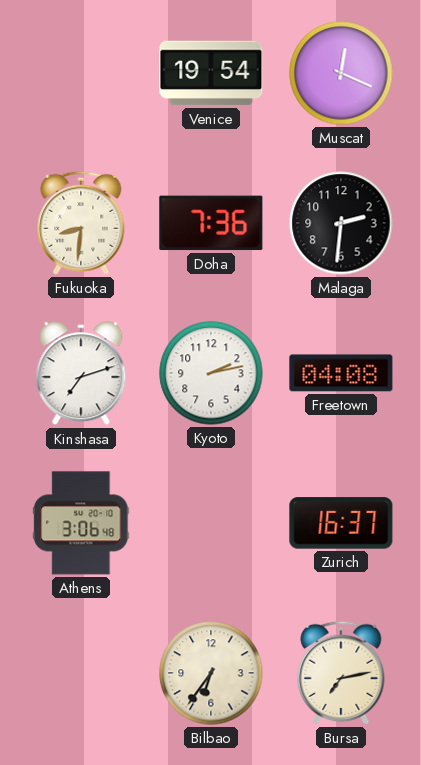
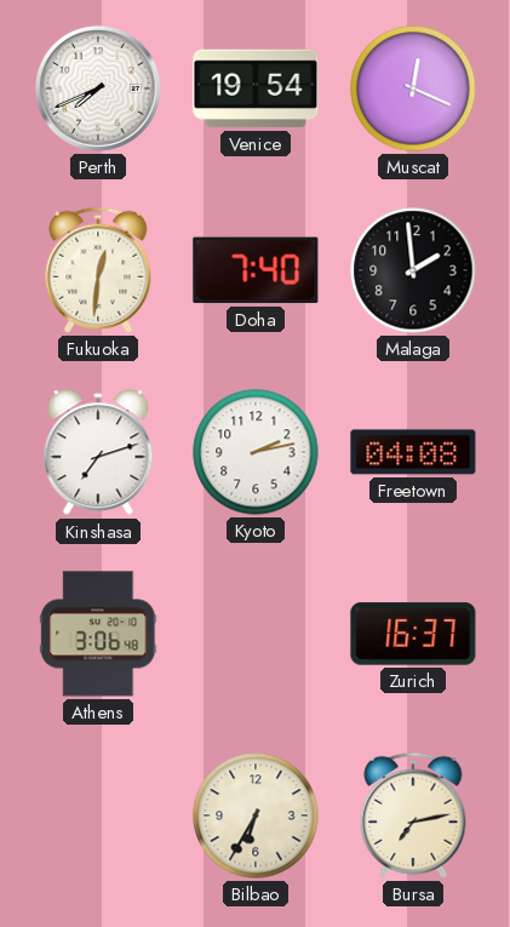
Perth: none -> 7:41 (98, 88)
Fukuoka: 8:31 -> 12:31 (98, 270)
Doha: 7:36 -> 7:40 (256, 270)
Malaga: 2:31 -> 1:59 (413, 270)
Bilbao: 6:36 -> 6:35 (256, 816)
